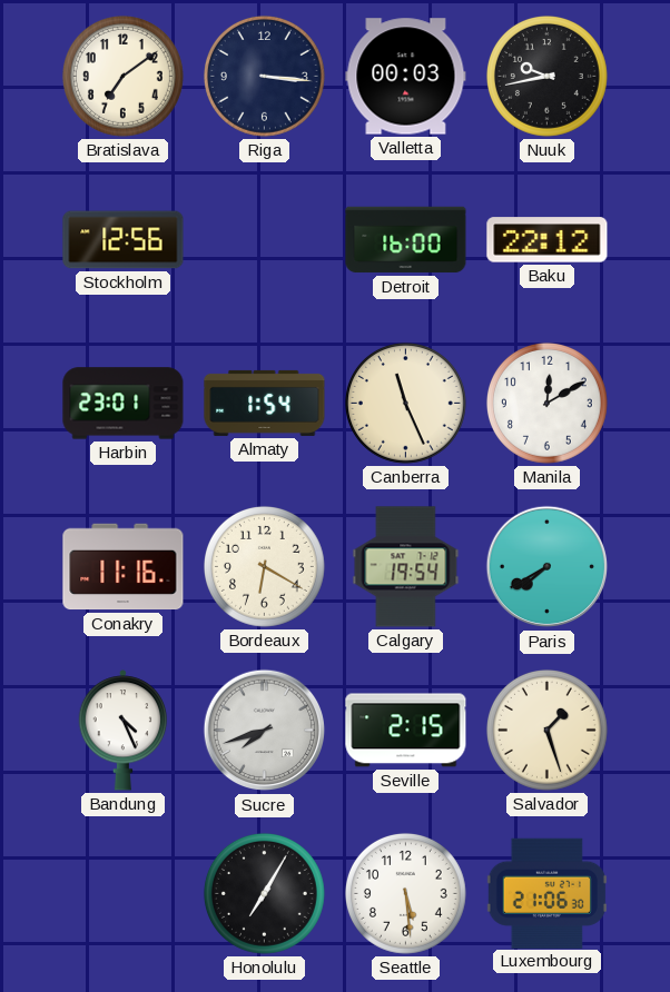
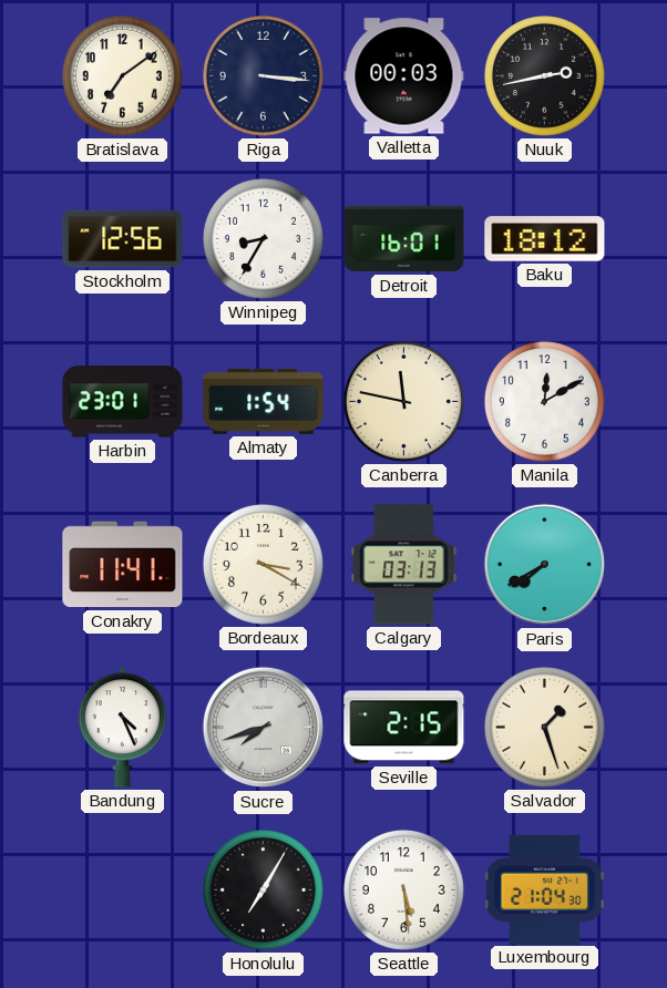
Nuuk: 9:43 -> 2:43 (544, 75)
Winnipeg: none -> 8:35 (263, 238)
Detroit: 16:00 -> 16:01 (404, 239)
Baku: 22:12 -> 18:12 (545, 239)
Canberra: 11:26 -> 11:47 (403, 401)
Conakry: 11:16 -> 11:41 (123, 565)
Bordeaux: 6:20 -> 3:20 (263, 564)
Calgary: 19:54 -> 03:13 (404, 565)
Luxembourg: 21:06 -> 21:04 (544, 889)
